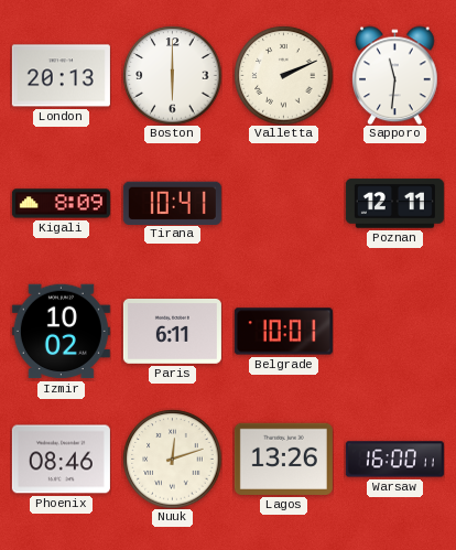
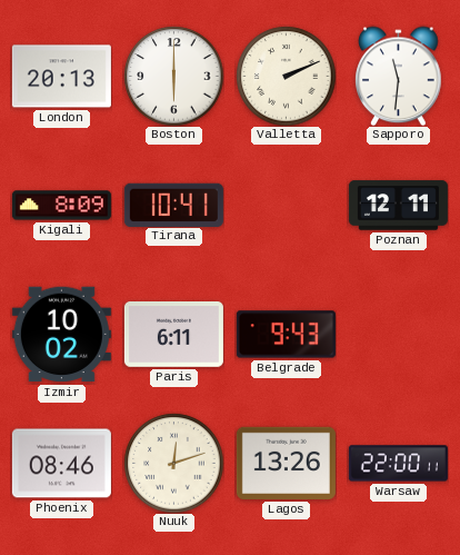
Belgrade: 10:01 -> 9:43 (286, 335)
Warsaw: 16:00 -> 22:00 (398, 464)
